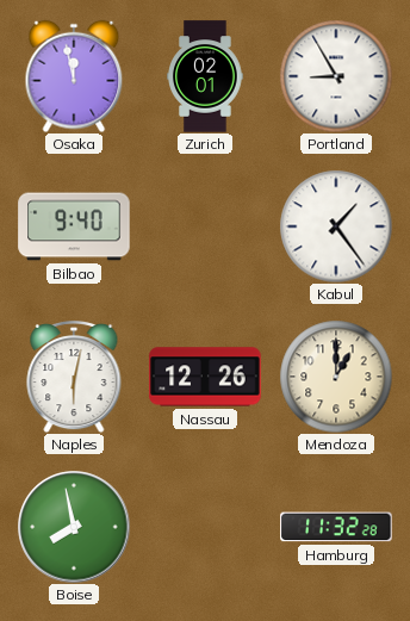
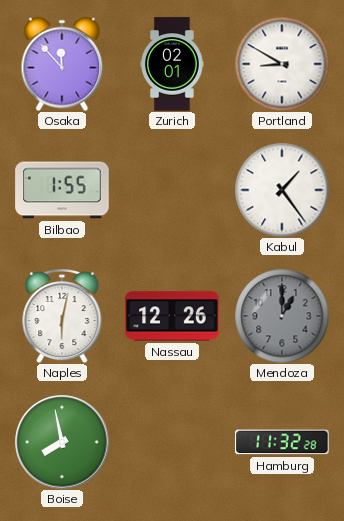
Osaka: 11:58 -> 11:53 (62, 64)
Portland: 8:55 -> 8:50 (282, 64)
Bilbao: 9:40 -> 1:55 (62, 190)
Mendoza dial: cream -> grey (282, 316)
